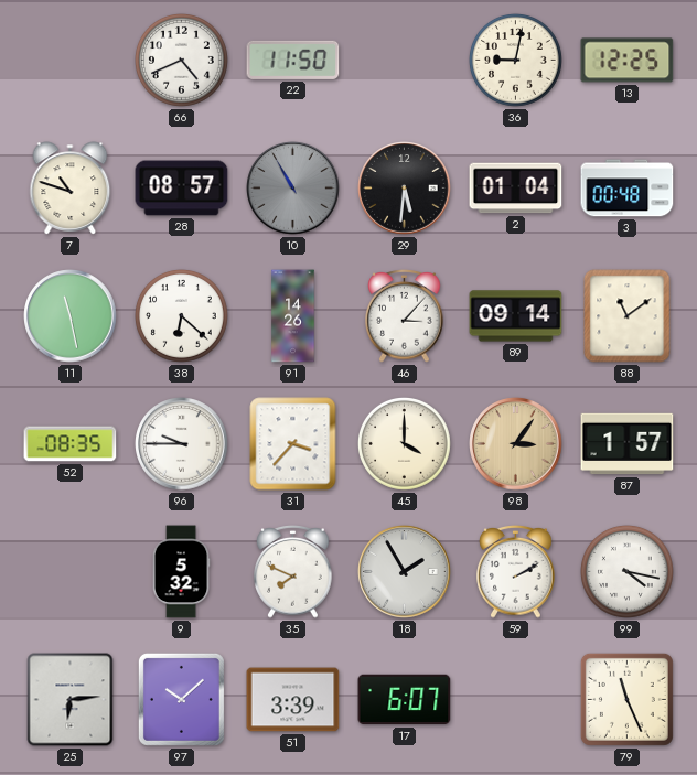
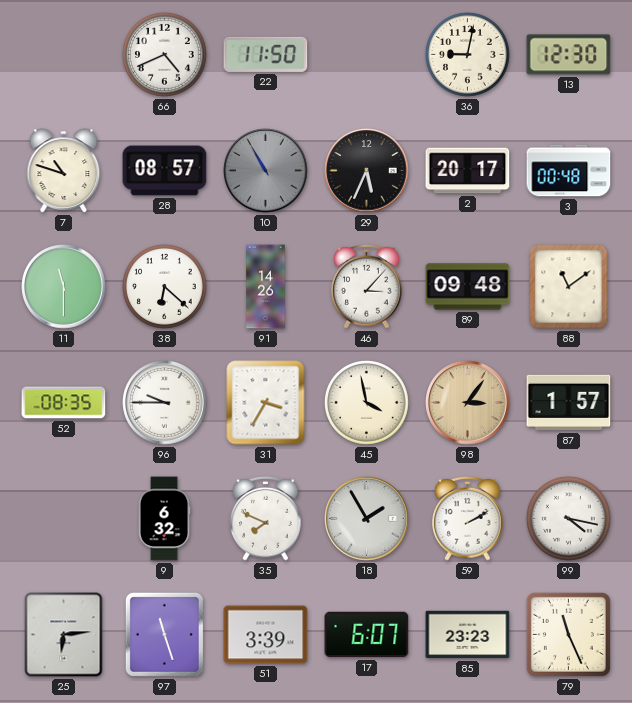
13: 12:25 -> 12:30 (569, 55)
29: 5:31 -> 5:34 (367, 171)
2: 01:04 -> 20:17 (468, 171)
11: 11:28 -> 11:30 (64, 287)
89: 09:14 -> 09:48 (468, 287)
31: 3:37 -> 3:35 (266, 403)
45: 4:00 -> 3:58 (367, 403)
9: 5:32 -> 6:32 (164, 519)
97: 10:08 -> 11:27 (164, 634)
85: none -> 23:23 (468, 635)
